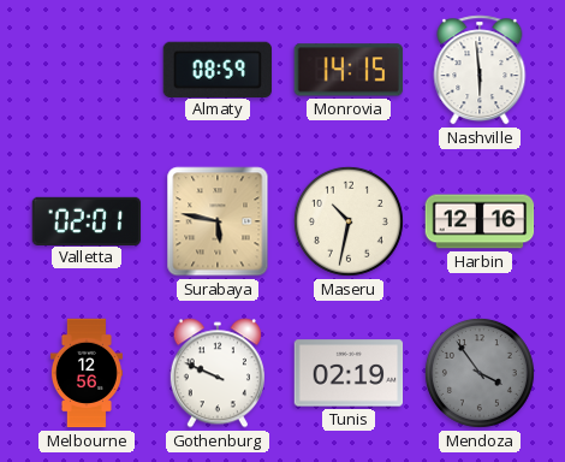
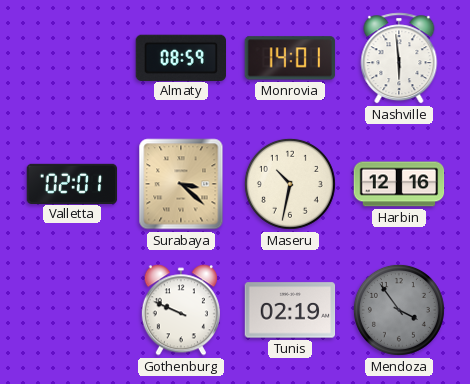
Monrovia: 14:15 -> 14:01 (290, 58)
Surabaya: 5:47 -> 3:22 (181, 184)
Melbourne: 12:56 -> none (87, 373)
